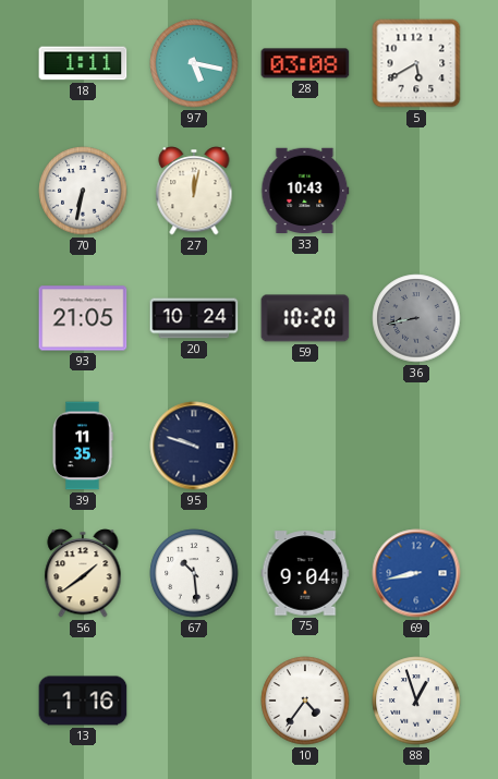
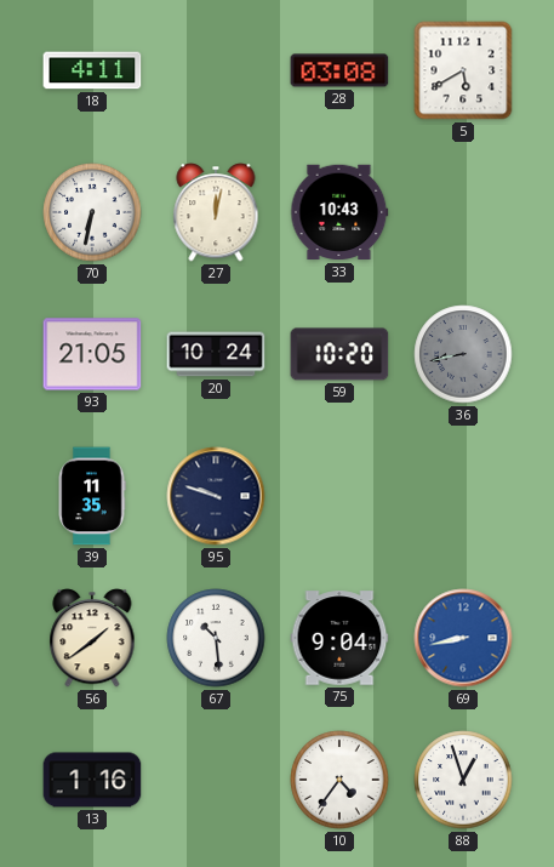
18: 1:11 -> 4:11 (92, 70)
97: 5:17 -> none (194, 63)
